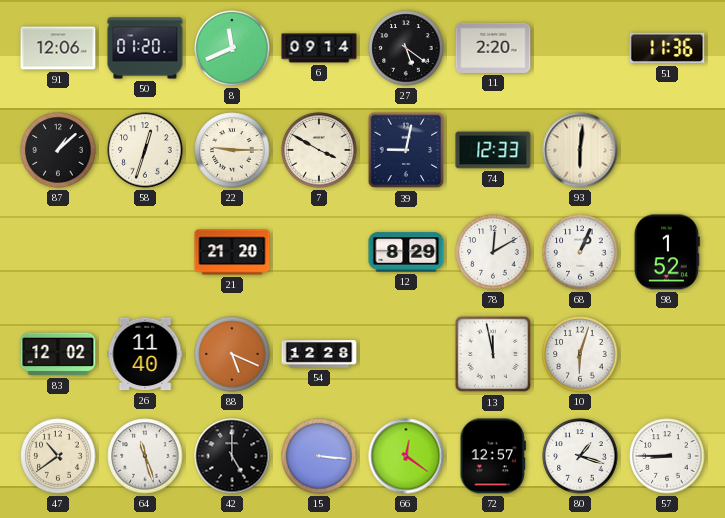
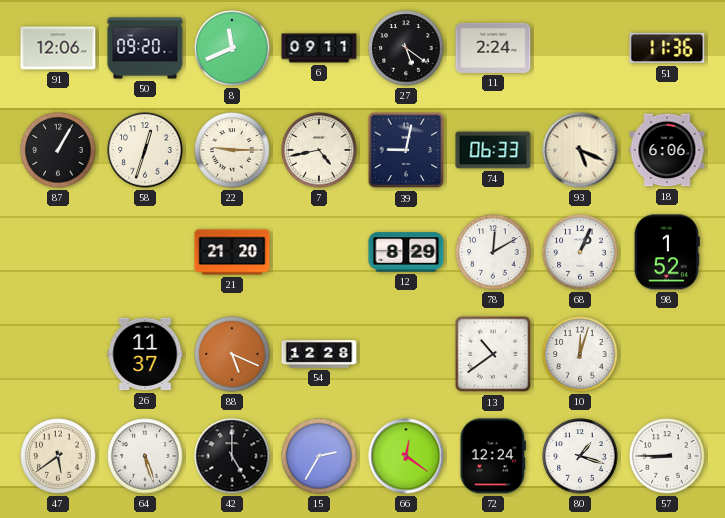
50: 01:20 -> 09:20 (145, 48)
6: 09:14 -> 09:11 (319, 48)
11: 2:20 -> 2:24 (493, 48)
87: 1:08 -> 1:05 (58, 150)
7: 3:50 -> 4:43 (319, 150)
74: 12:33 -> 06:33 (493, 150)
93: 6:01 -> 5:19 (580, 150)
18: none -> 6:06 (667, 150)
83: 12:02 -> none (58, 354)
26: 11:40 -> 11:37 (145, 354)
13: 11:58 -> 10:39 (493, 354)
10: 6:03 -> 12:03 (580, 354)
47: 10:39 -> 5:39 (58, 456)
64: 11:27 -> 5:27 (145, 456)
15: 3:16 -> 2:35 (319, 456)
72: 12:57 -> 12:24 (492, 456)
